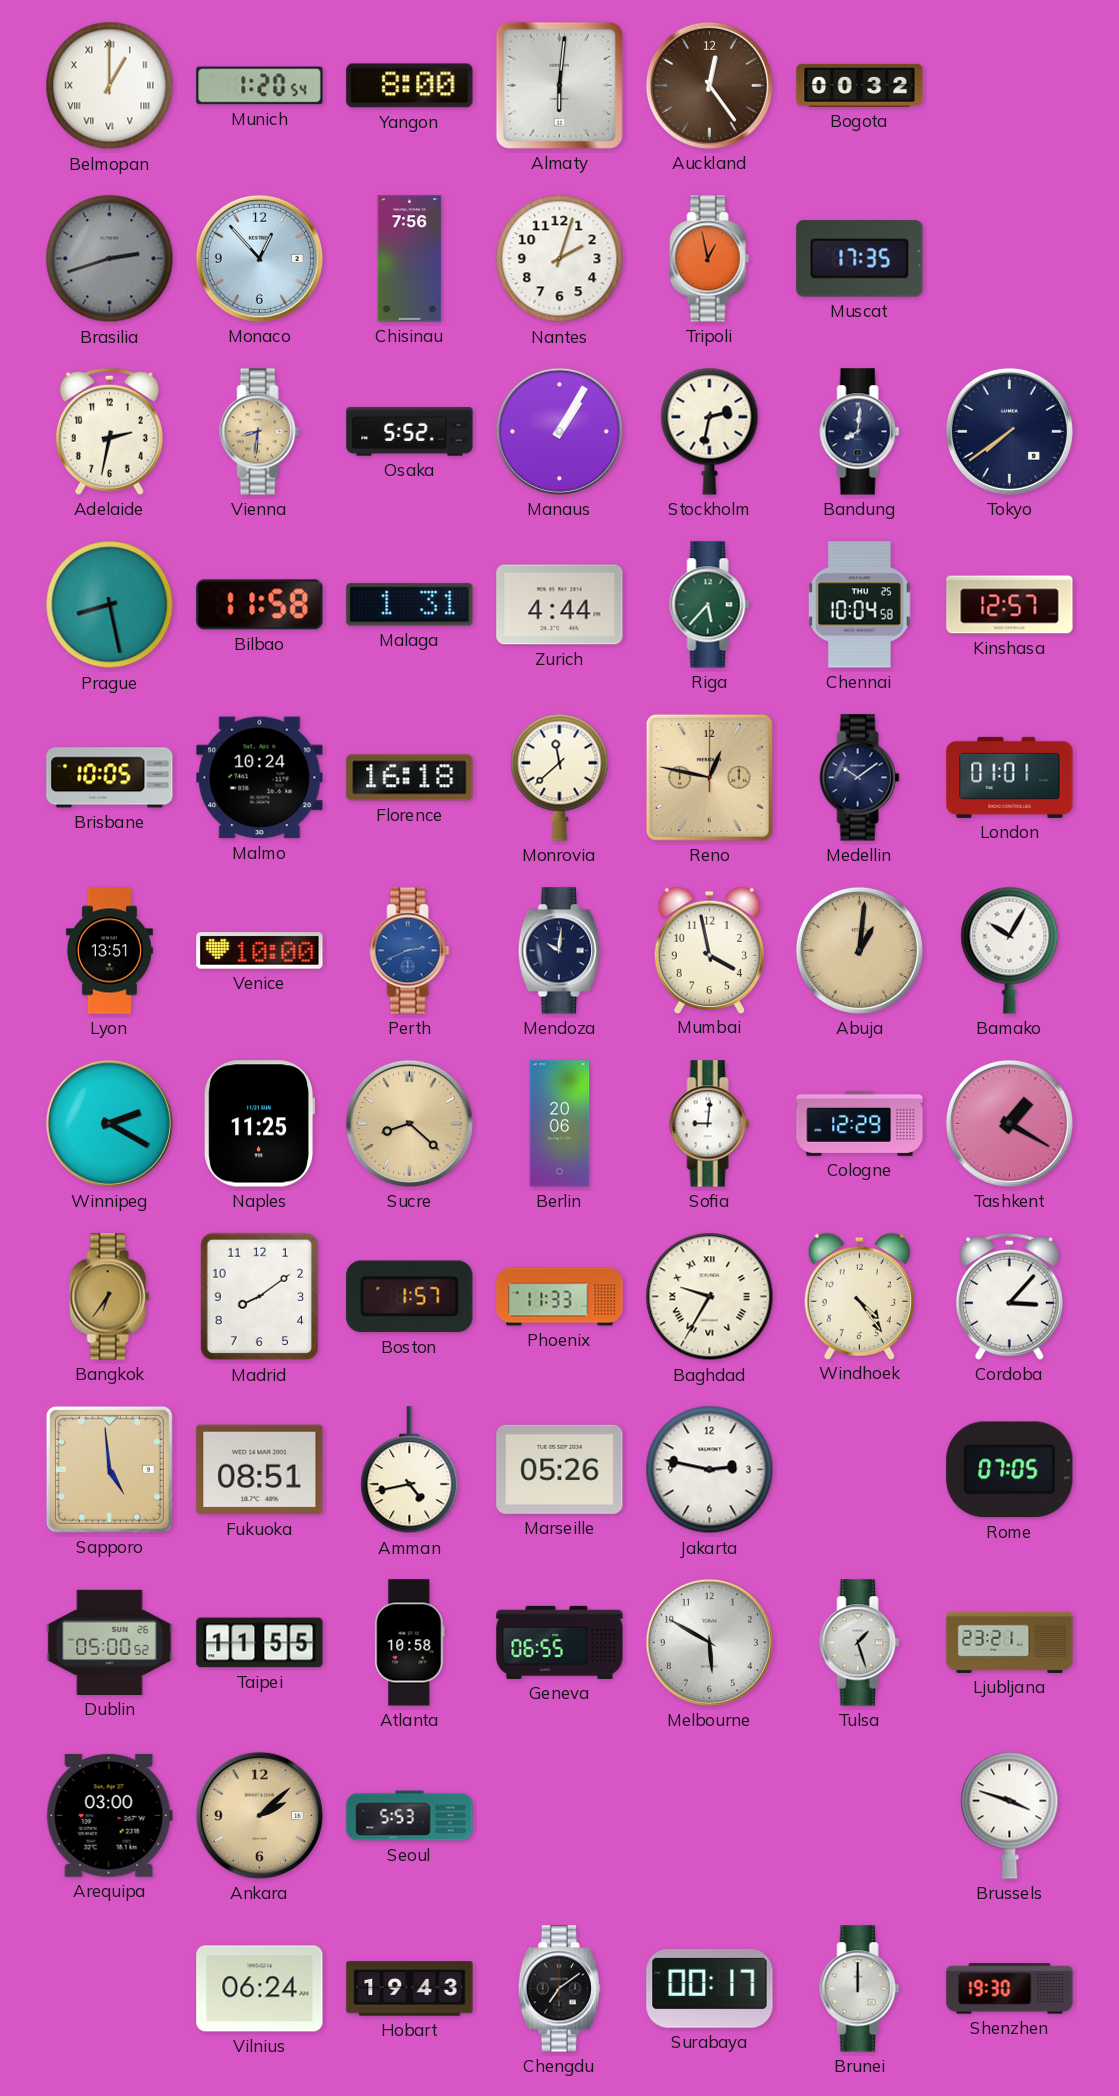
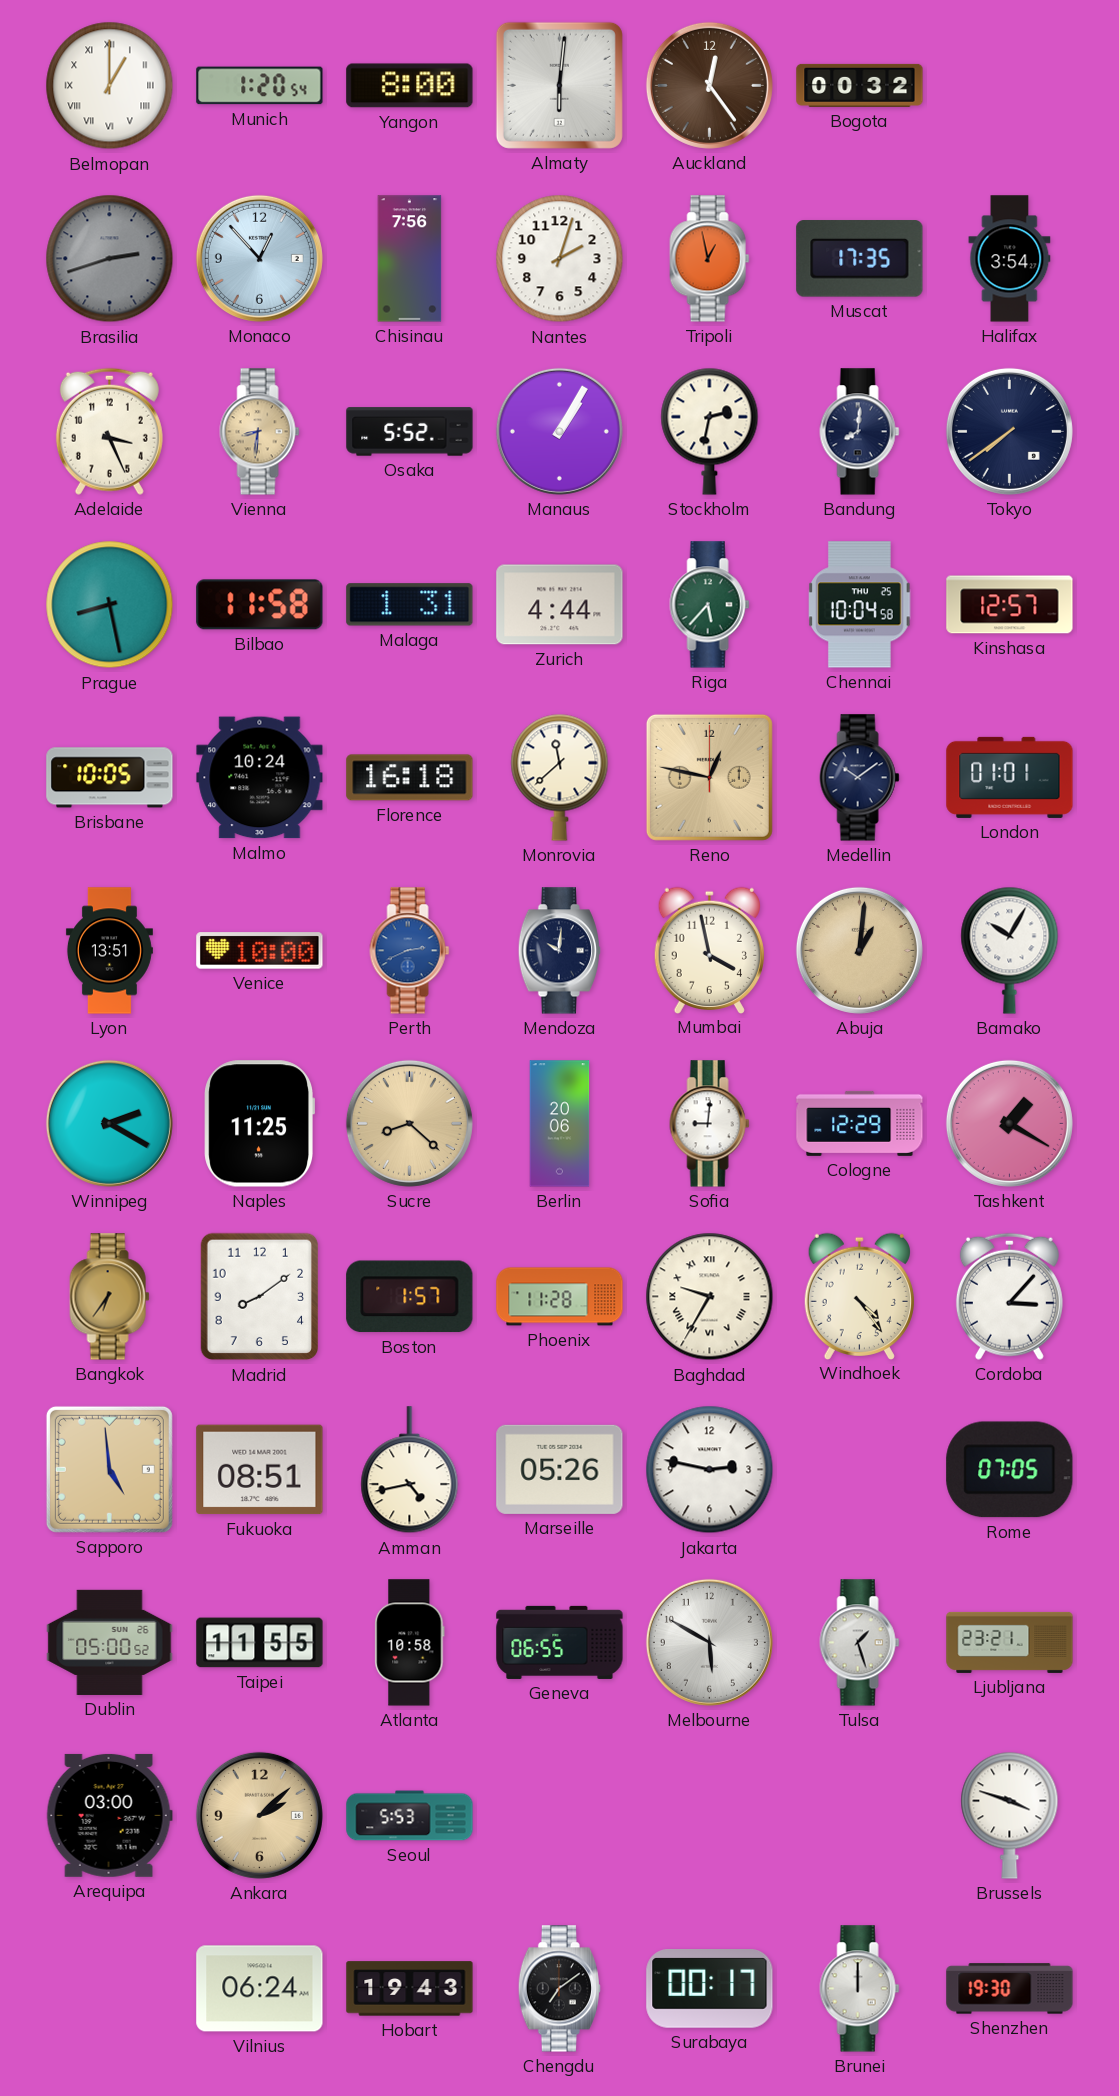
Halifax: none -> 3:54 (1010, 259)
Adelaide: 2:32 -> 3:26 (109, 431)
Phoenix: 11:33 -> 11:28 (560, 1297)
